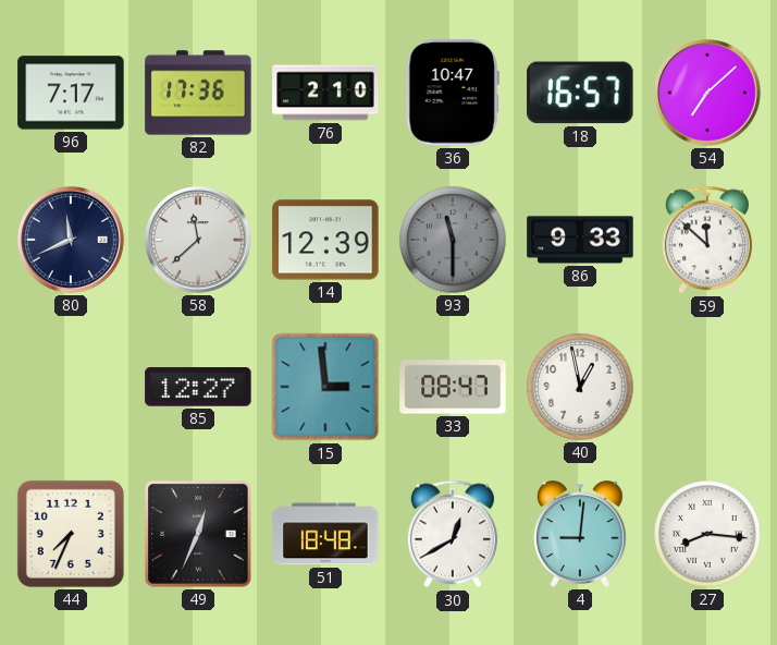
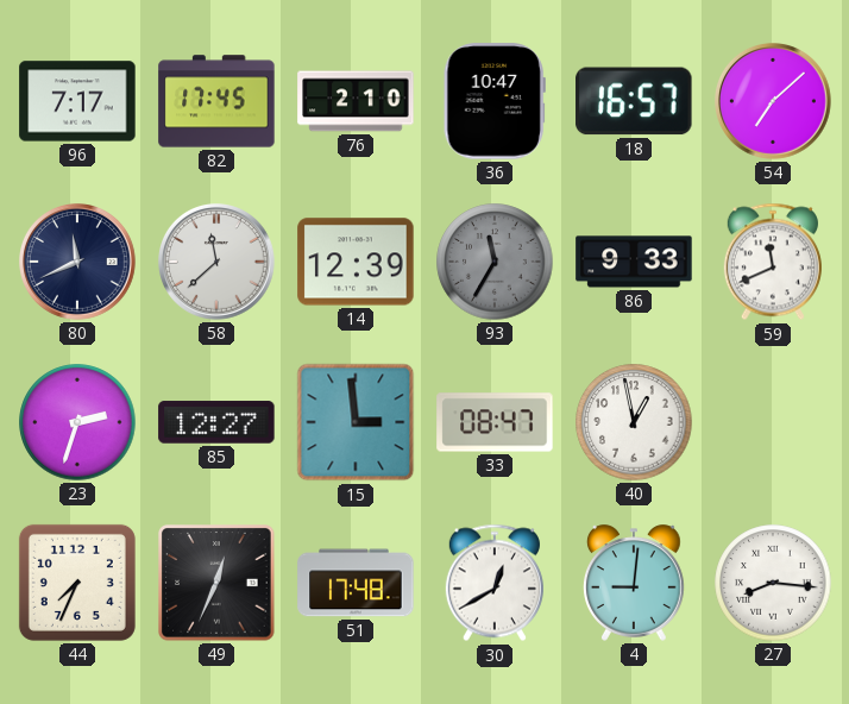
82: 17:36 -> 17:45 (216, 101)
93: 11:30 -> 11:35 (495, 262)
59: 11:52 -> 11:41 (773, 262)
23: none -> 2:33 (77, 422)
51: 18:48 -> 17:48 (356, 583)
